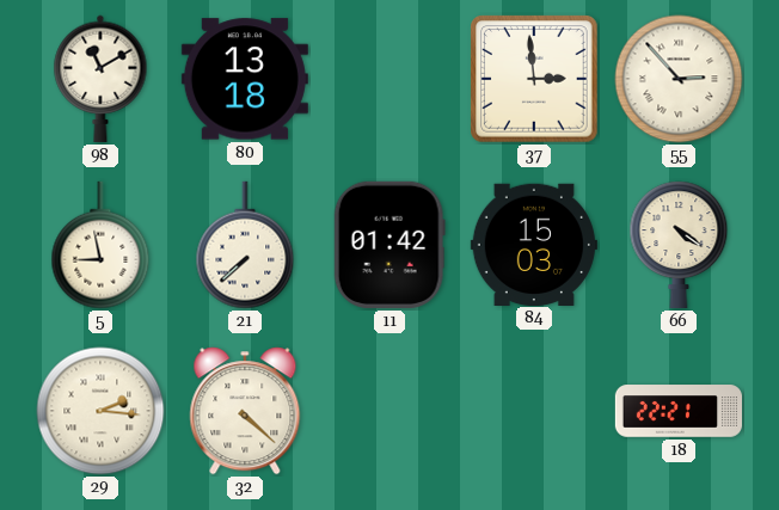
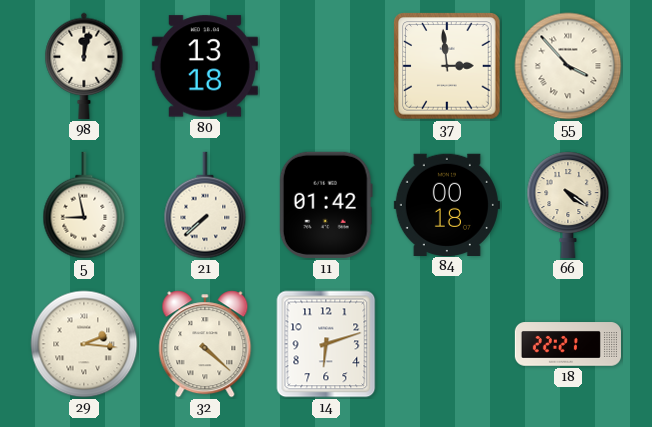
98: 11:10 -> 12:02 (84, 66)
55: 2:53 -> 3:53 (568, 66)
84: 15:03 -> 00:18 (447, 204)
14: none -> 6:12 (326, 344)
